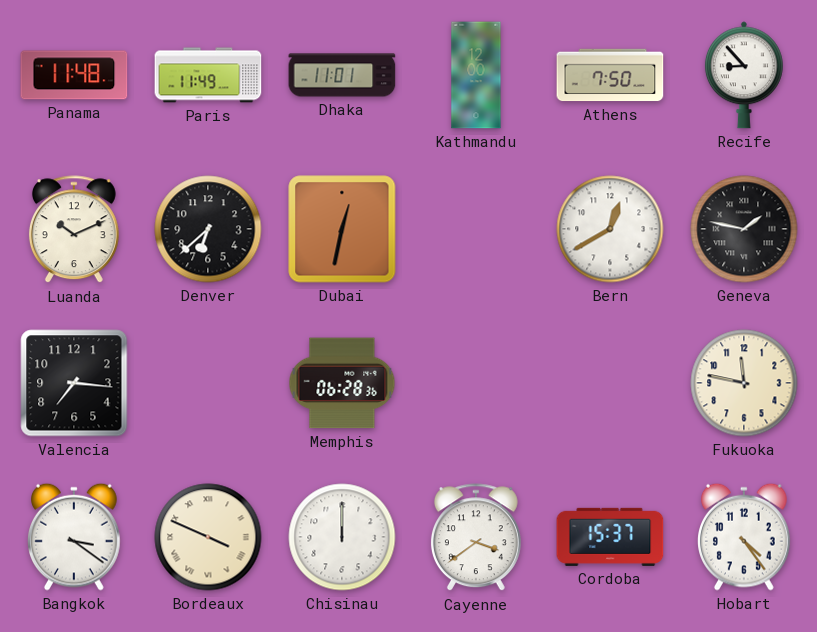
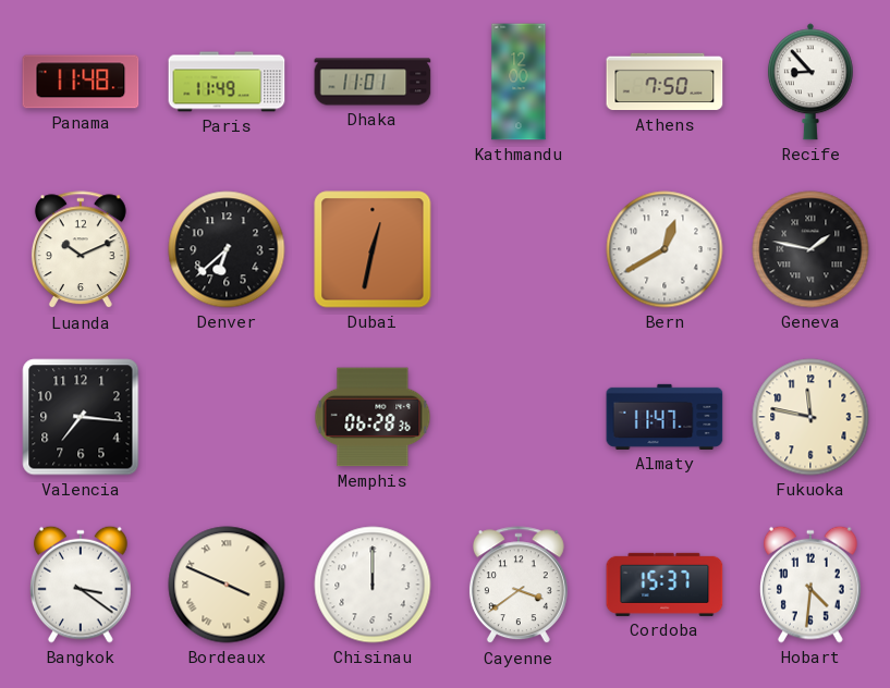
Almaty: none -> 11:47 (665, 417)
Hobart: 4:24 -> 4:31 (812, 585)
